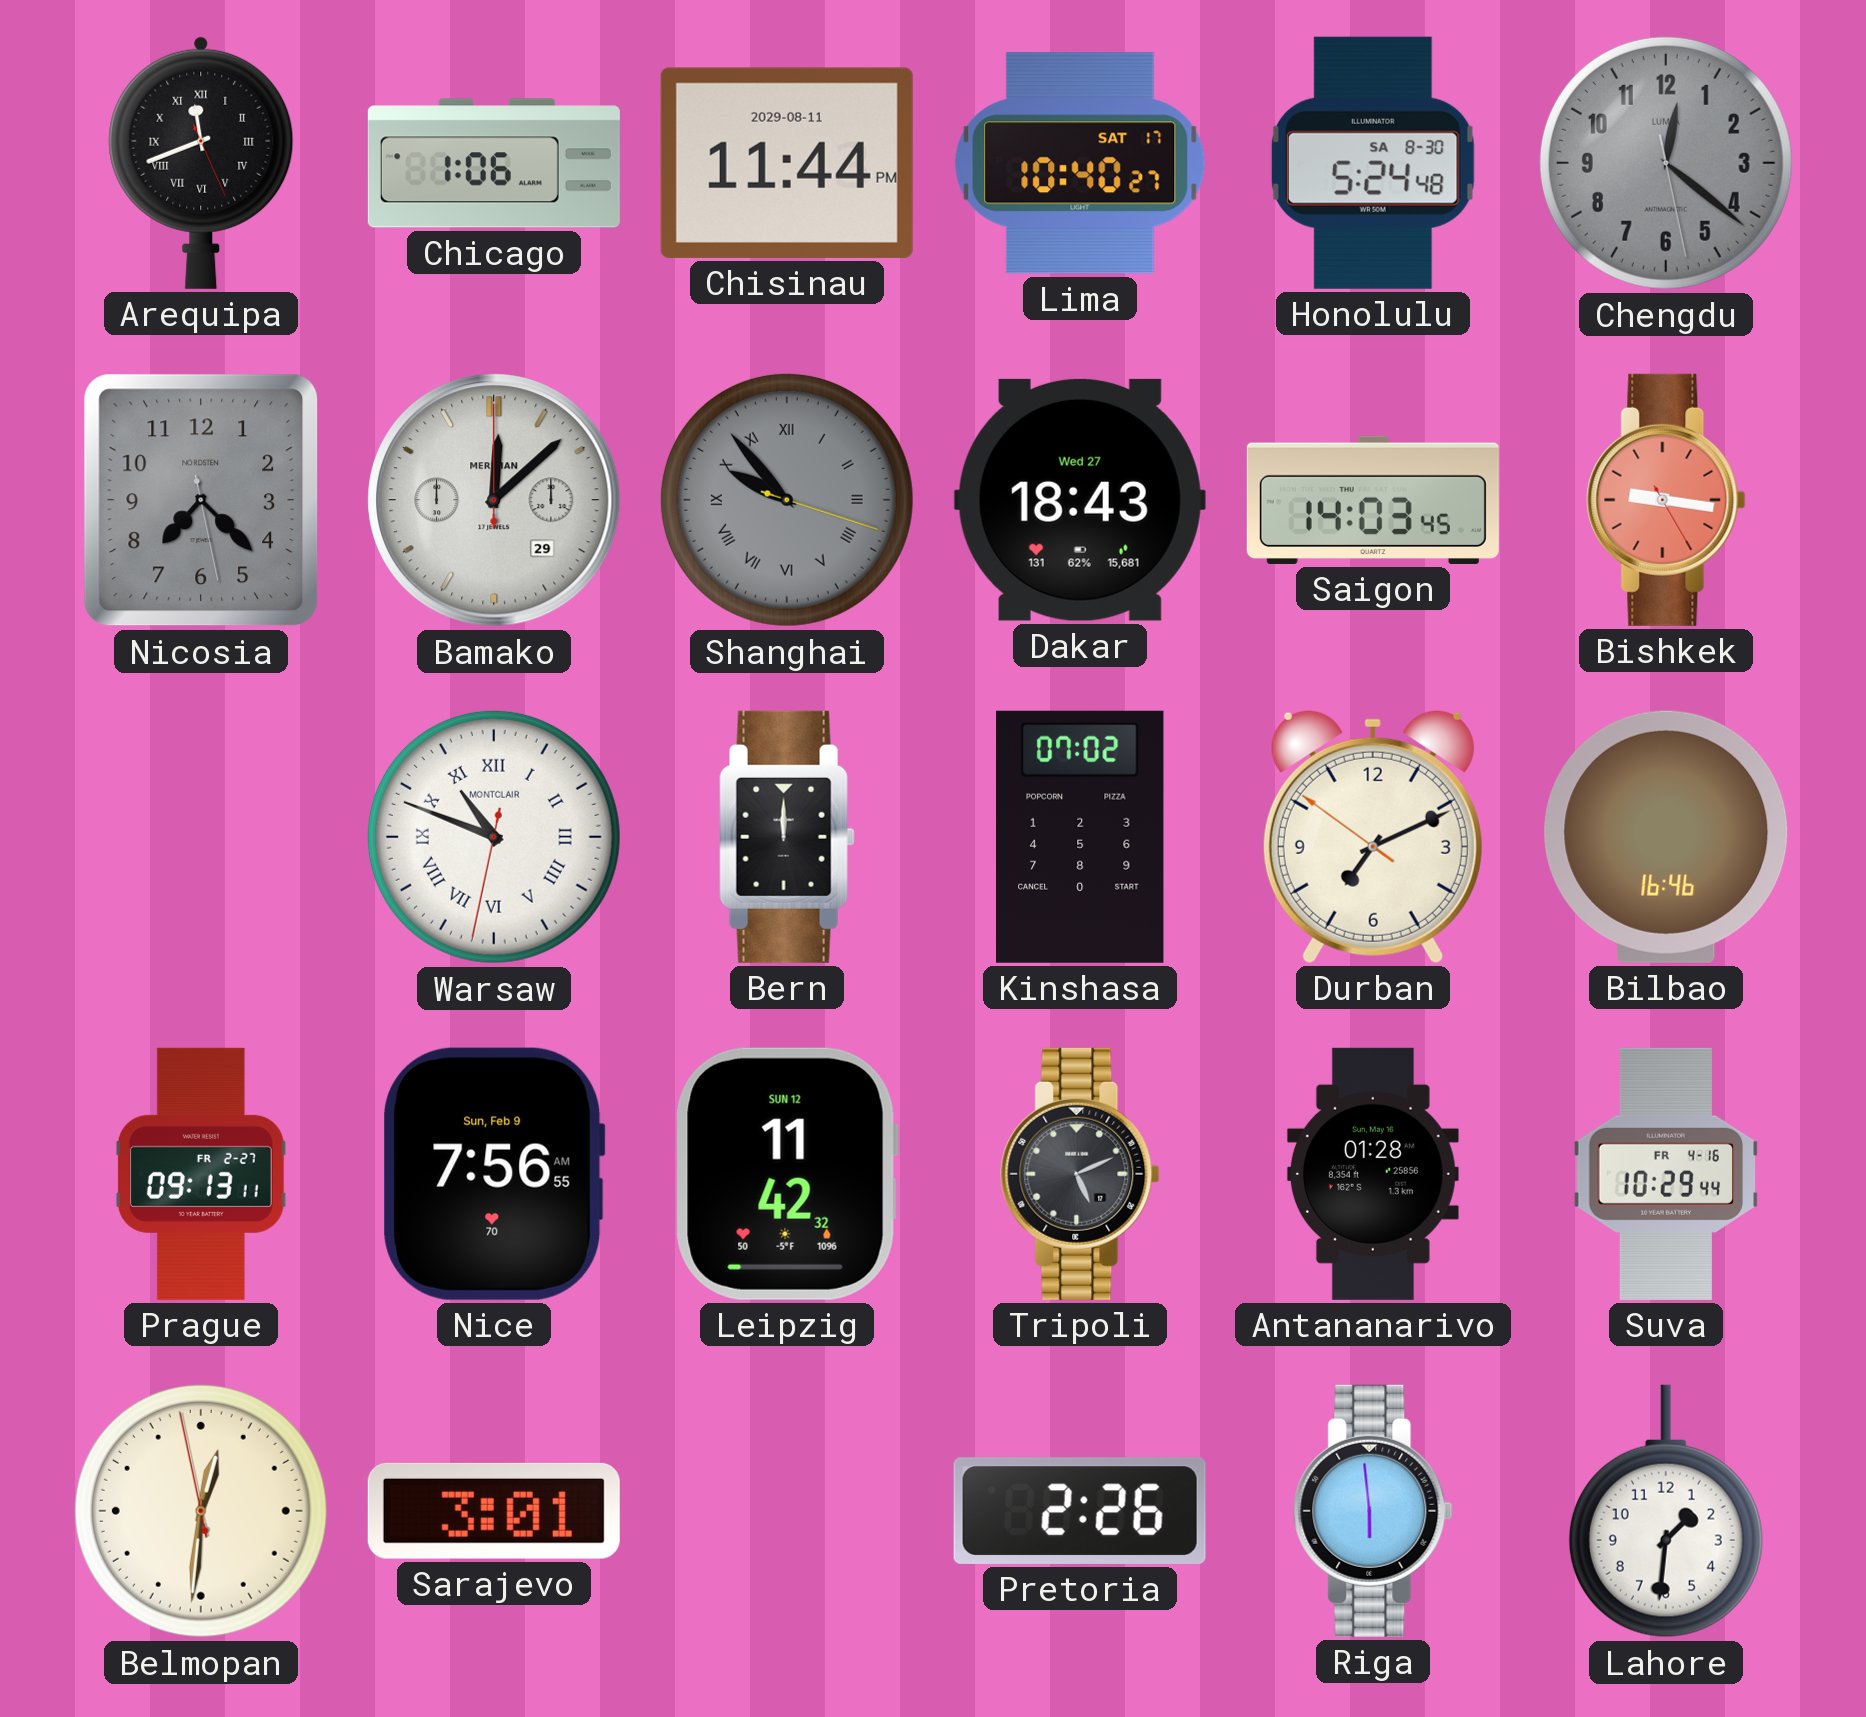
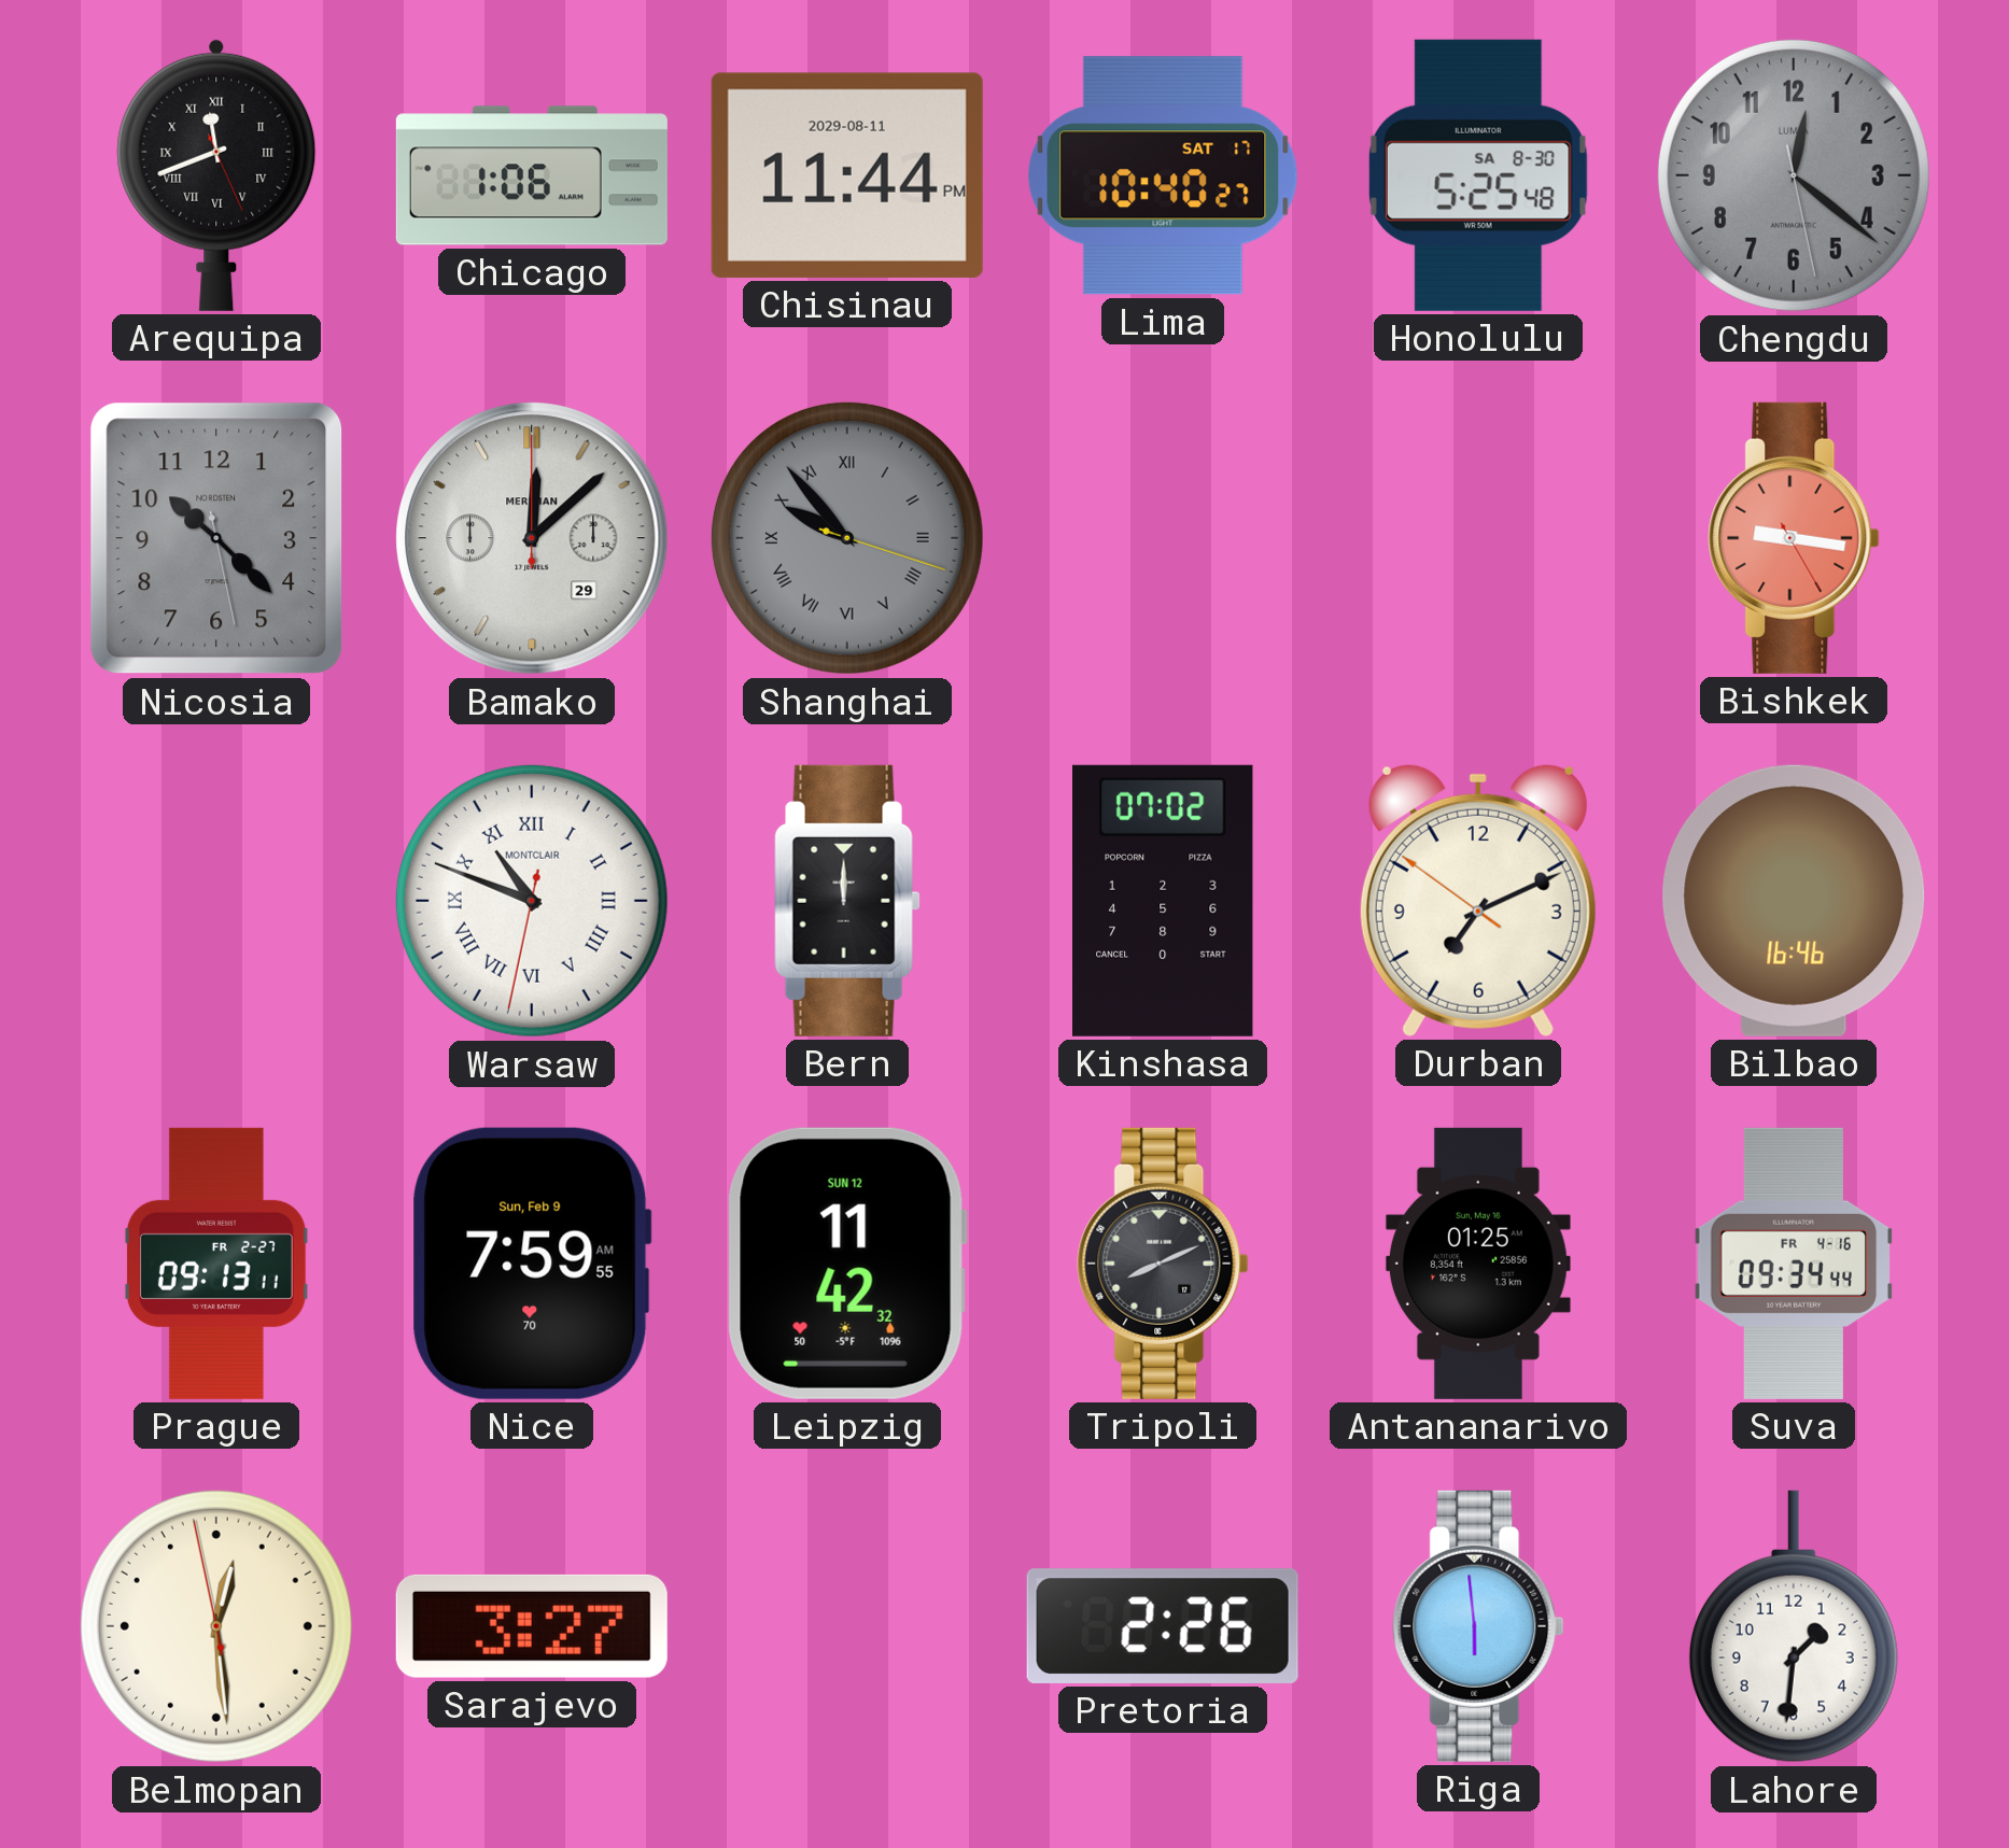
Honolulu: 5:24 -> 5:25 (1478, 175)
Nicosia: 7:22 -> 10:22 (216, 538)
Dakar: 18:43 -> none (1080, 500)
Saigon: 14:03 -> none (1373, 500)
Nice: 7:56 -> 7:59 (532, 1264)
Tripoli: 5:11 -> 8:11 (1163, 1264)
Antananarivo: 01:28 -> 01:25 (1478, 1264)
Suva: 10:29 -> 09:34 (1794, 1264)
Belmopan: 12:30 -> 12:28 (216, 1626)
Sarajevo: 3:01 -> 3:27 (532, 1626)
